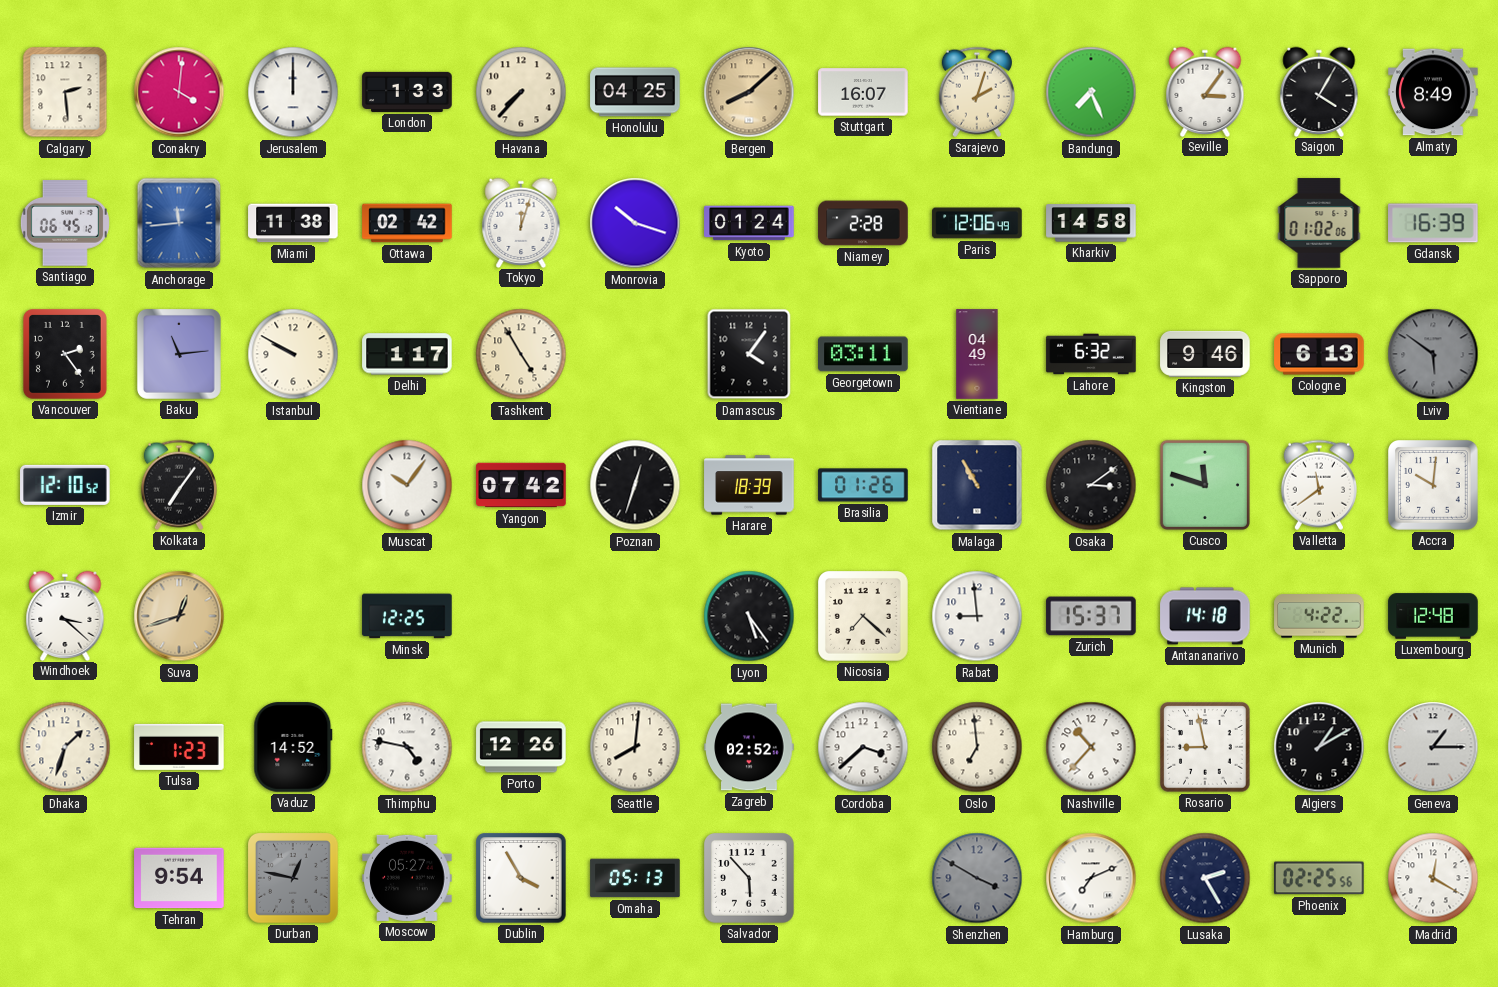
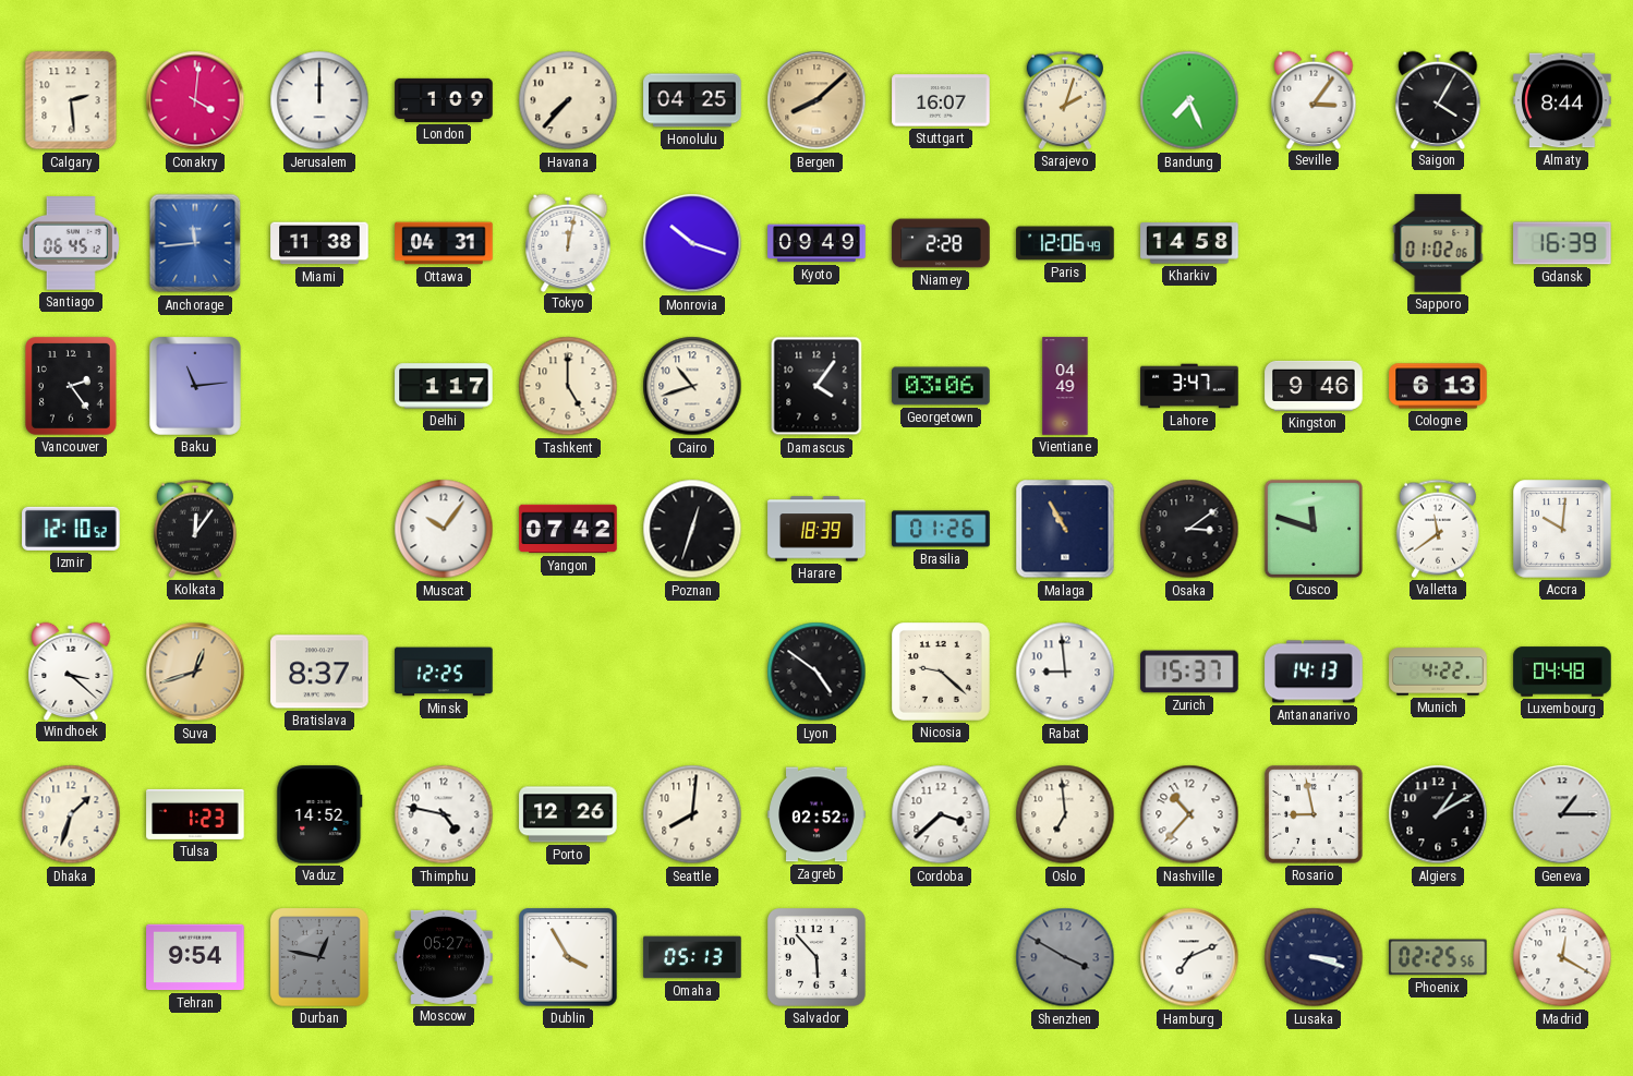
London: 1:33 -> 1:09 (444, 100)
Almaty: 8:49 -> 8:44 (1562, 100)
Ottawa: 02:42 -> 04:31 (444, 243)
Tokyo: 12:03 -> 12:02 (568, 242)
Kyoto: 01:24 -> 09:49 (816, 243)
Istanbul: 9:50 -> none (293, 354)
Tashkent: 4:55 -> 5:00 (568, 386)
Cairo: none -> 10:42 (692, 386)
Georgetown: 03:11 -> 03:06 (941, 386)
Lahore: 6:32 -> 3:47 (1189, 386)
Lviv: 5:51 -> none (1433, 354)
Kolkata: 7:06 -> 12:06 (195, 529)
Bratislava: none -> 8:37 (319, 672)
Lyon: 5:24 -> 4:51 (816, 672)
Nicosia: 7:22 -> 9:22 (942, 673)
Antananarivo: 14:18 -> 14:13 (1314, 672)
Luxembourg: 12:48 -> 04:48 (1562, 672)
Lusaka: 2:25 -> 3:18 (1314, 957)
